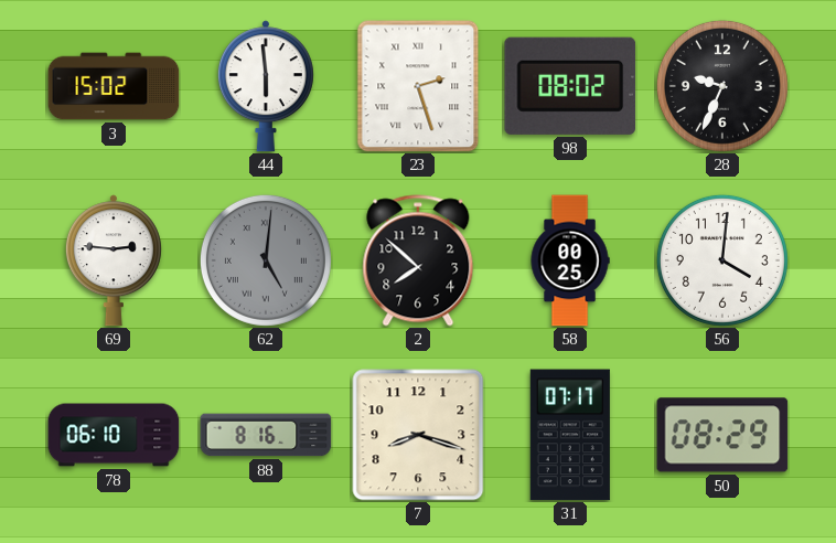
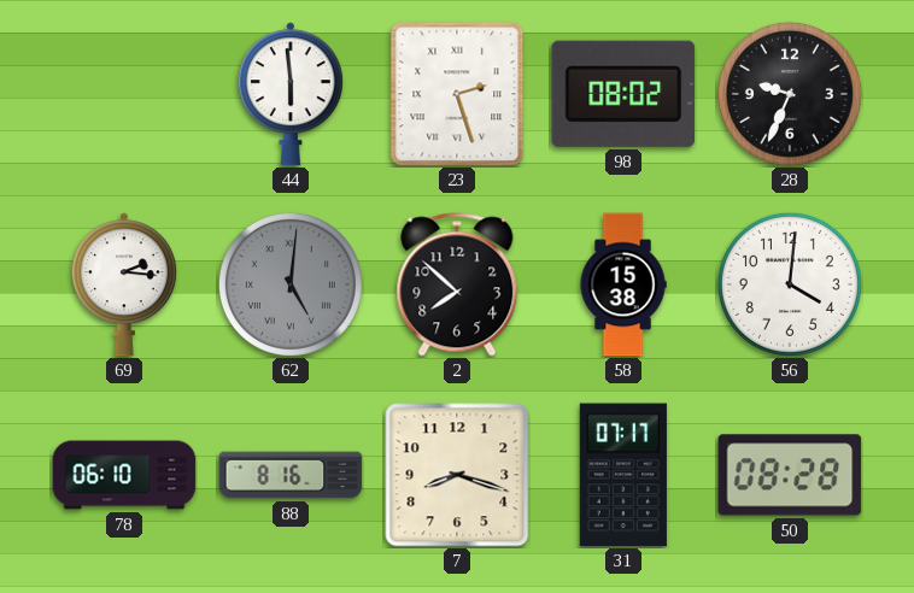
3: 15:02 -> none (114, 86)
69: 2:46 -> 2:16 (124, 284)
58: 00:25 -> 15:38 (623, 284)
50: 08:29 -> 08:28 (790, 475)
